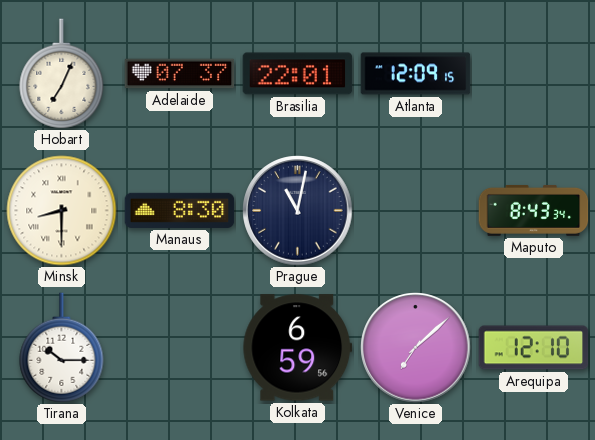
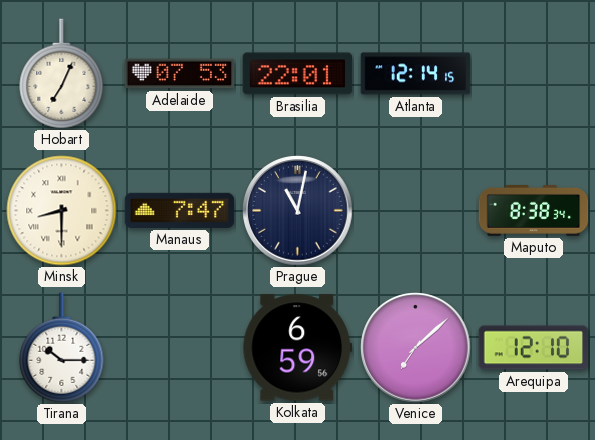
Adelaide: 07:37 -> 07:53 (180, 74)
Atlanta: 12:09 -> 12:14 (416, 74)
Manaus: 8:30 -> 7:47 (180, 210)
Maputo: 8:43 -> 8:38 (534, 210)
